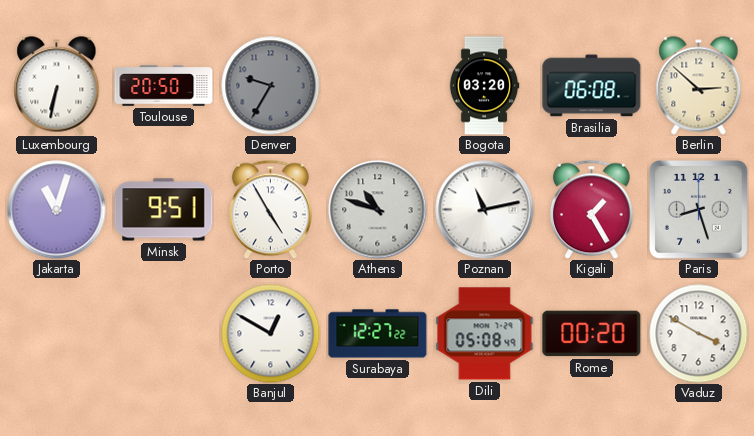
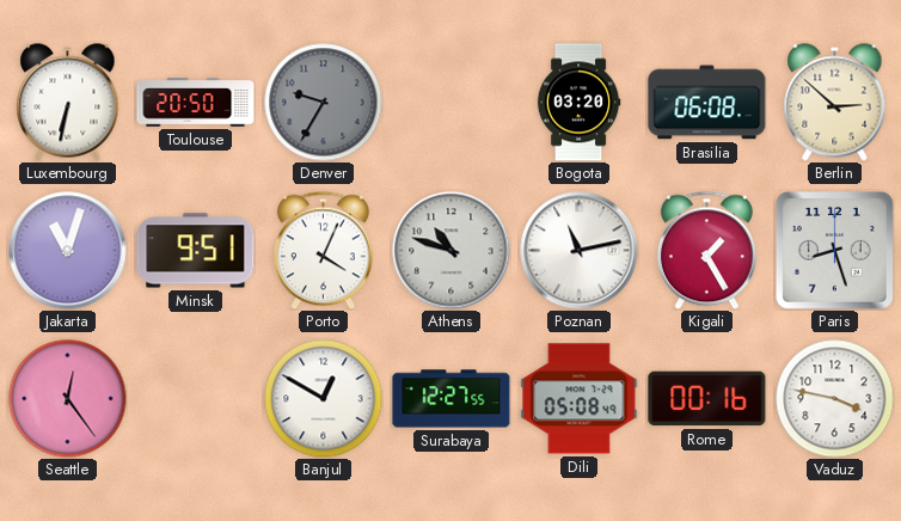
Porto: 4:55 -> 4:04 (323, 250)
Seattle: none -> 12:24 (68, 399)
Surabaya: 12:27:22 -> 12:27:55 (452, 399)
Rome: 00:20 -> 00:16 (707, 399)
Vaduz: 3:50 -> 3:47 (835, 399)
